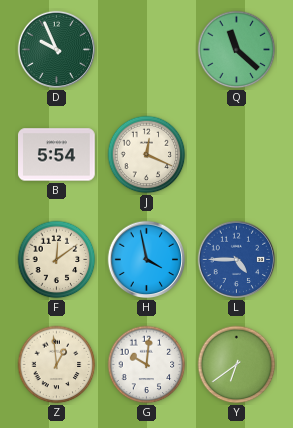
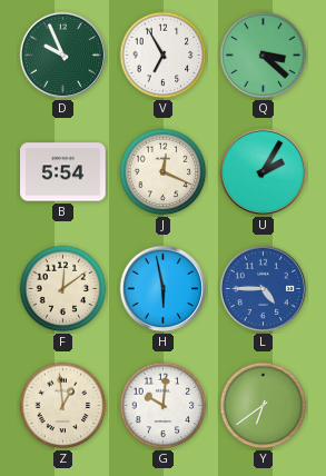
V: none -> 6:55 (164, 56)
Q: 11:22 -> 3:22 (264, 56)
U: none -> 2:05 (264, 172)
H: 3:58 -> 5:58 (164, 289)
